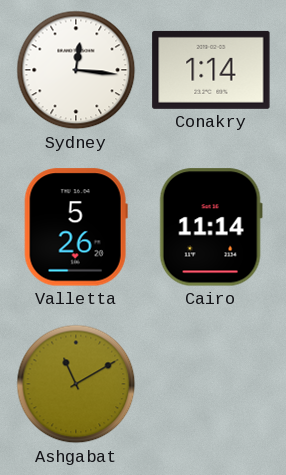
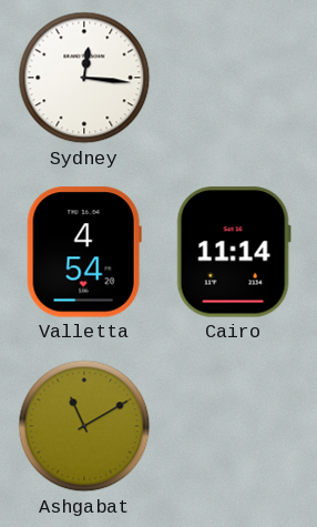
Conakry: 1:14 -> none (211, 70)
Valletta: 5:26 -> 4:54 (84, 252)
